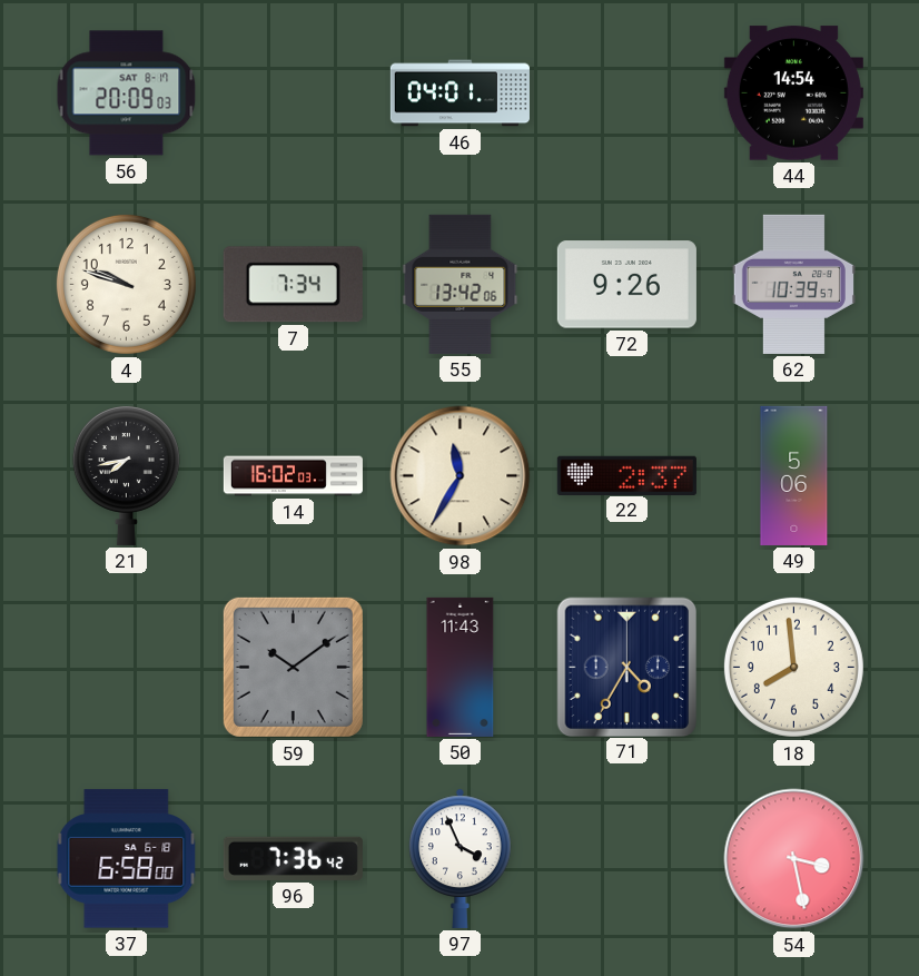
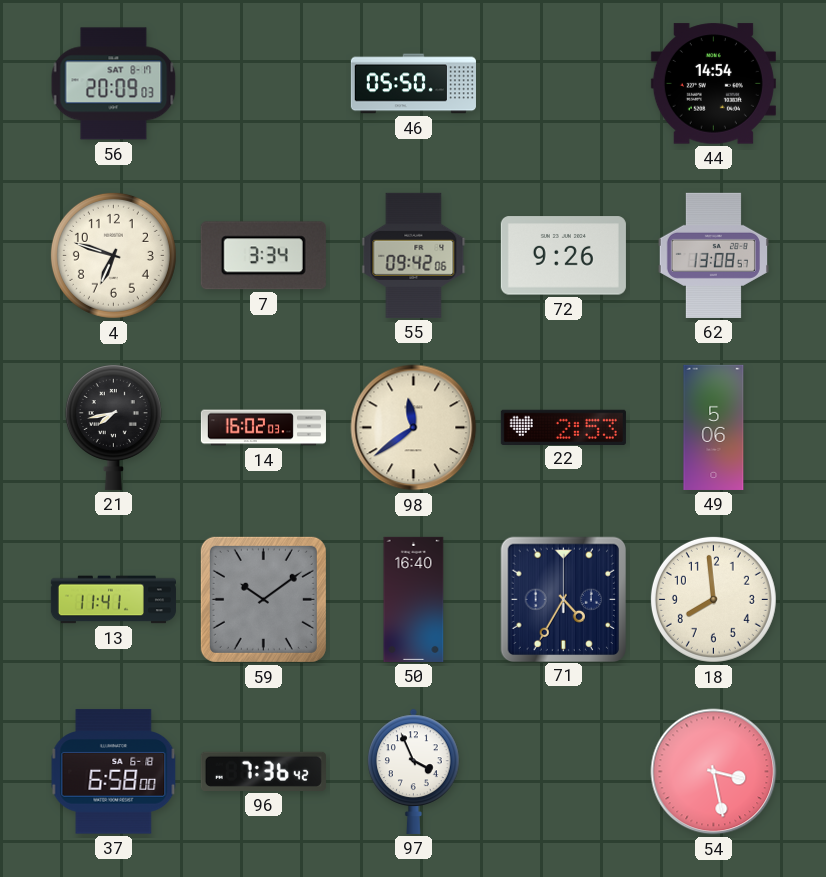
46: 04:01 -> 05:50 (413, 84)
4: 9:48 -> 6:48 (113, 255)
7: 7:34 -> 3:34 (263, 256)
55: 13:42 -> 09:42 (414, 255)
62: 10:39 -> 13:08 (713, 255)
98: 11:35 -> 11:39 (414, 428)
22: 2:37 -> 2:53 (563, 427)
13: none -> 11:41 (113, 600)
50: 11:43 -> 16:40 (414, 599)
